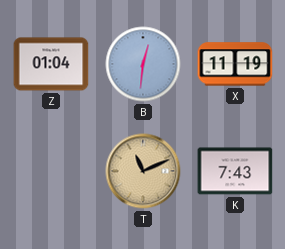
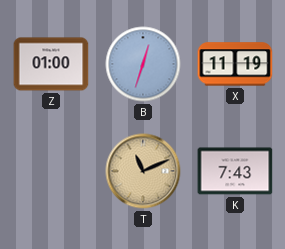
Z: 01:04 -> 01:00 (51, 64)
B: 12:31 -> 12:33 (143, 64)
